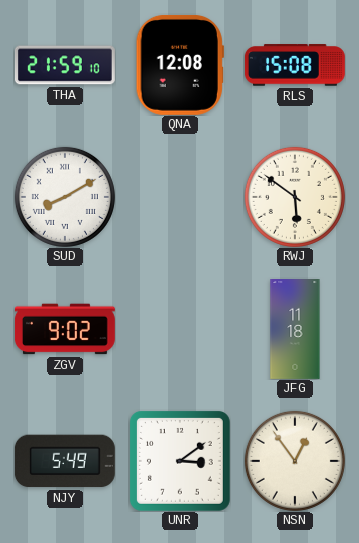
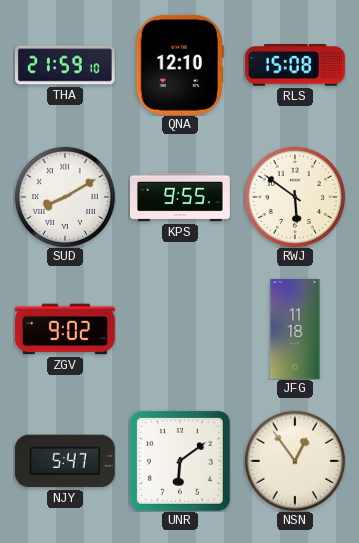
QNA: 12:08 -> 12:10 (180, 65)
KPS: none -> 9:55 (181, 197)
NJY: 5:49 -> 5:47 (65, 461)
UNR: 3:09 -> 6:09 (180, 461)
